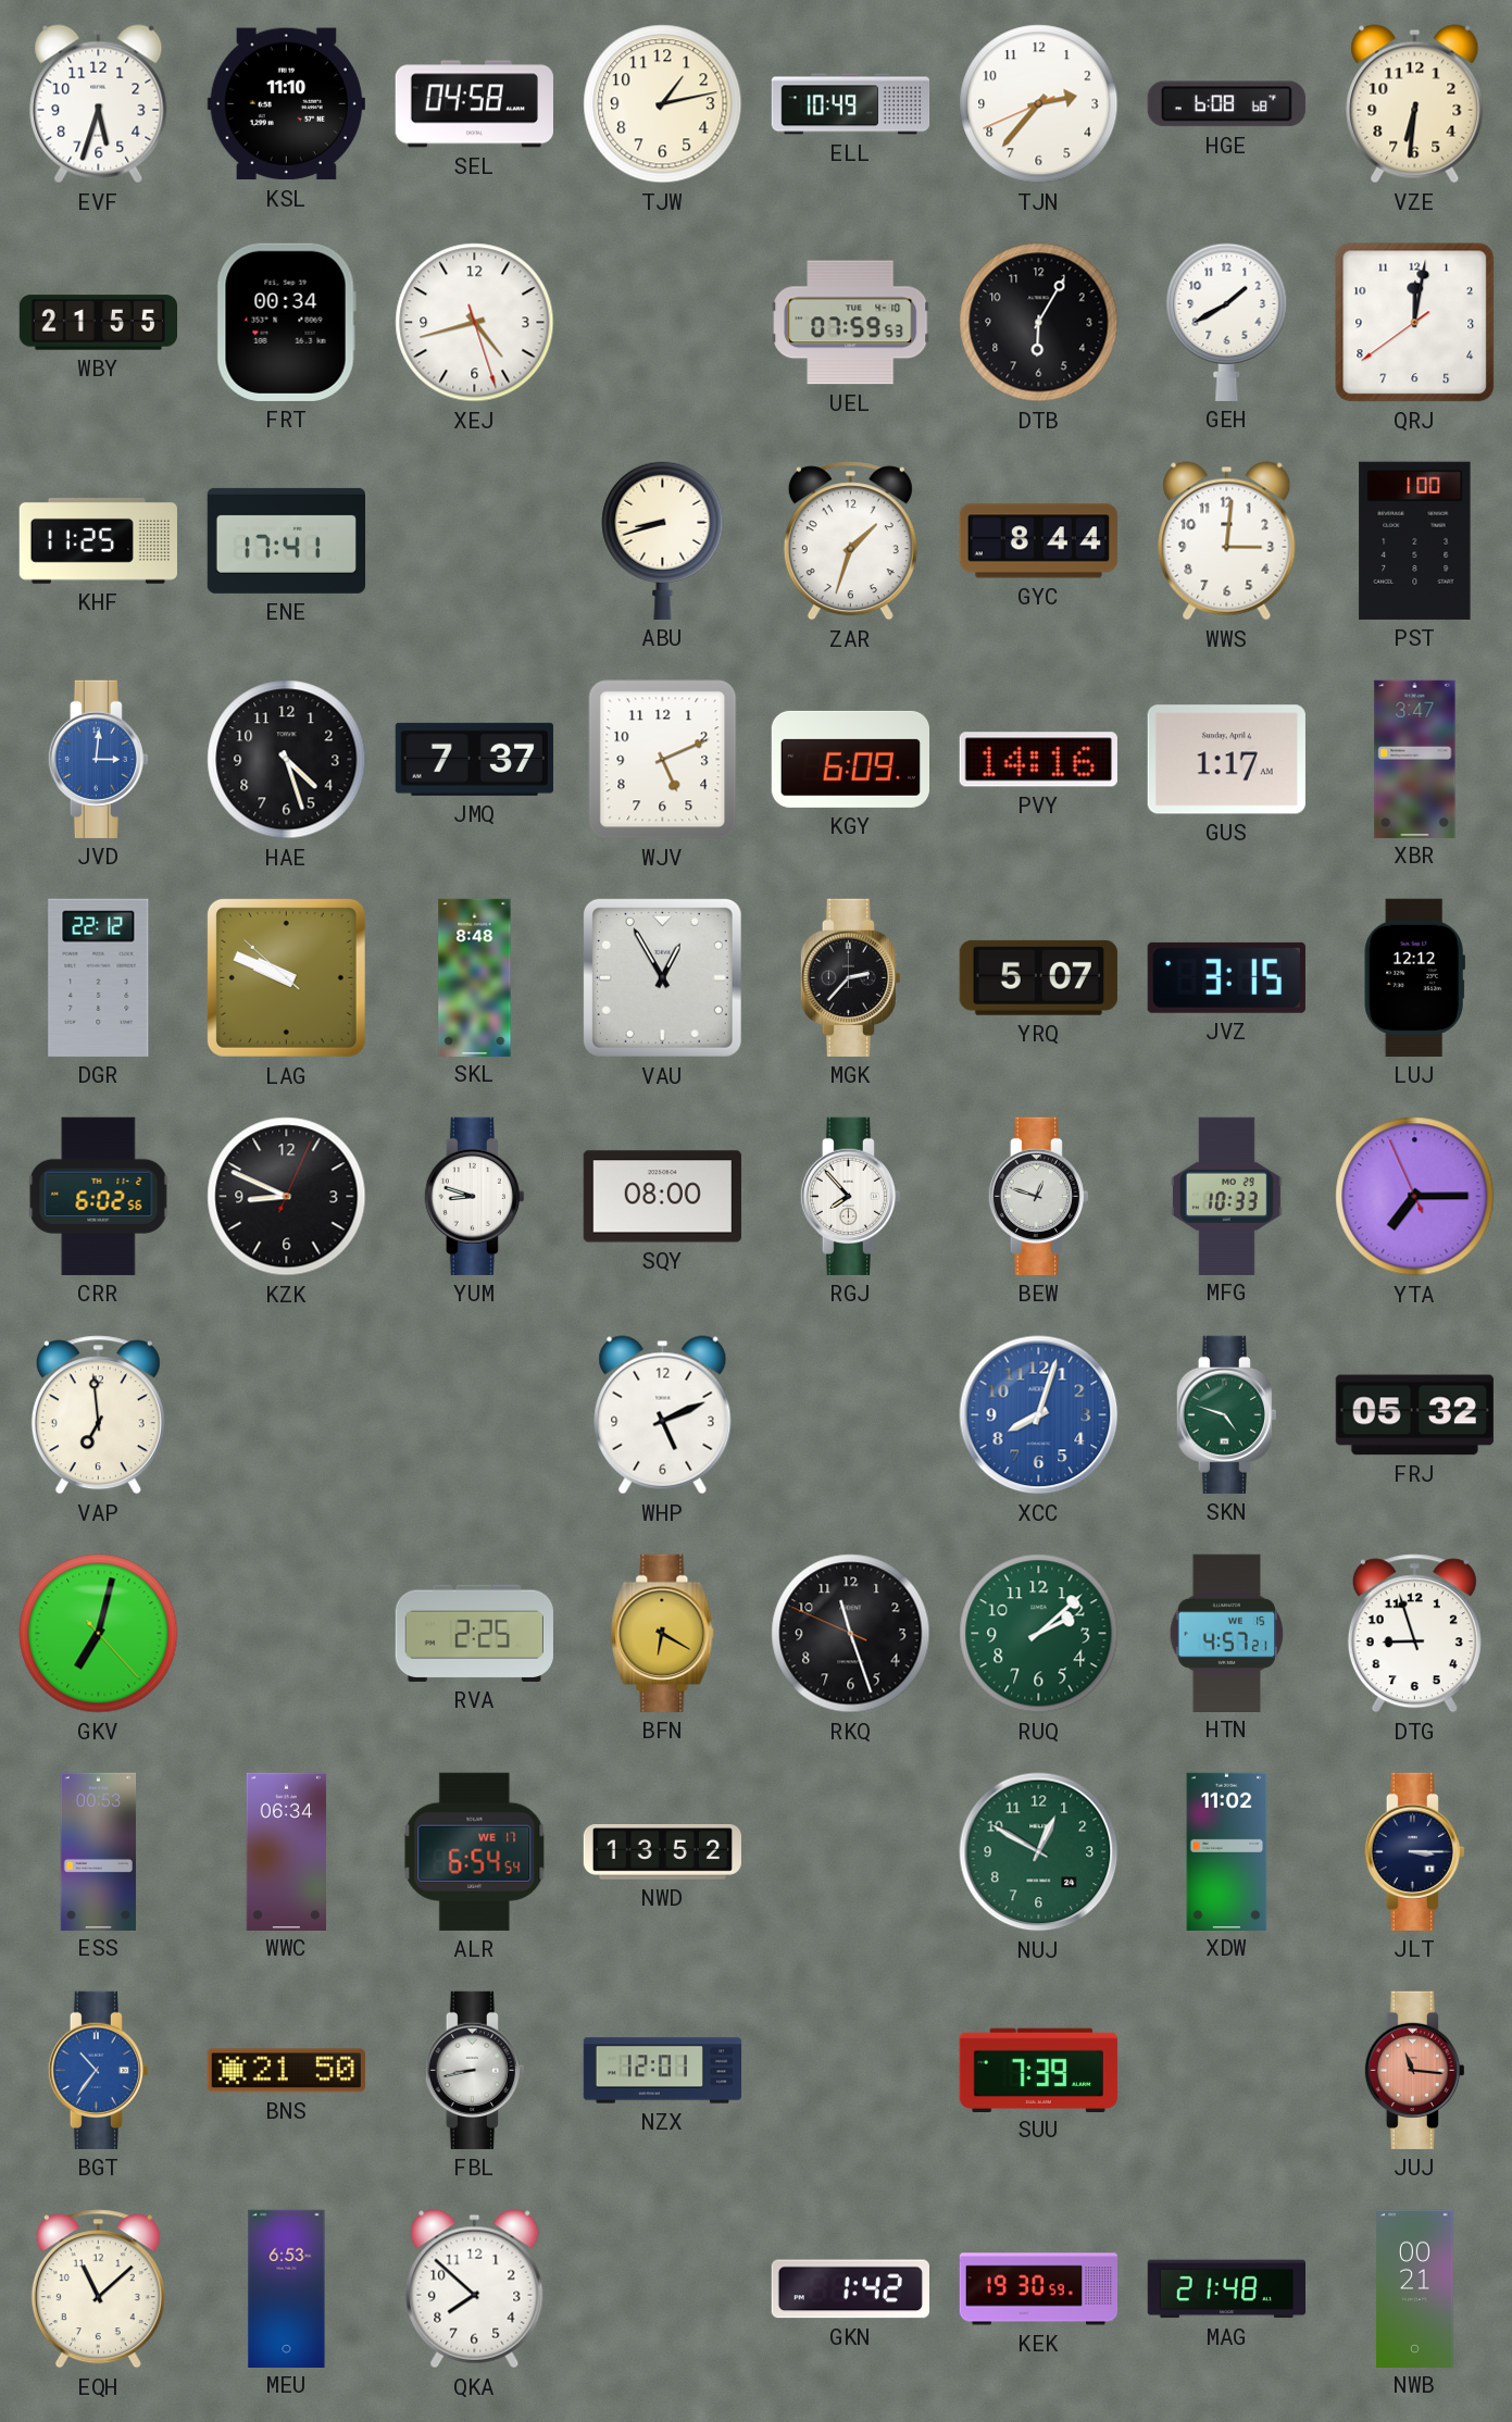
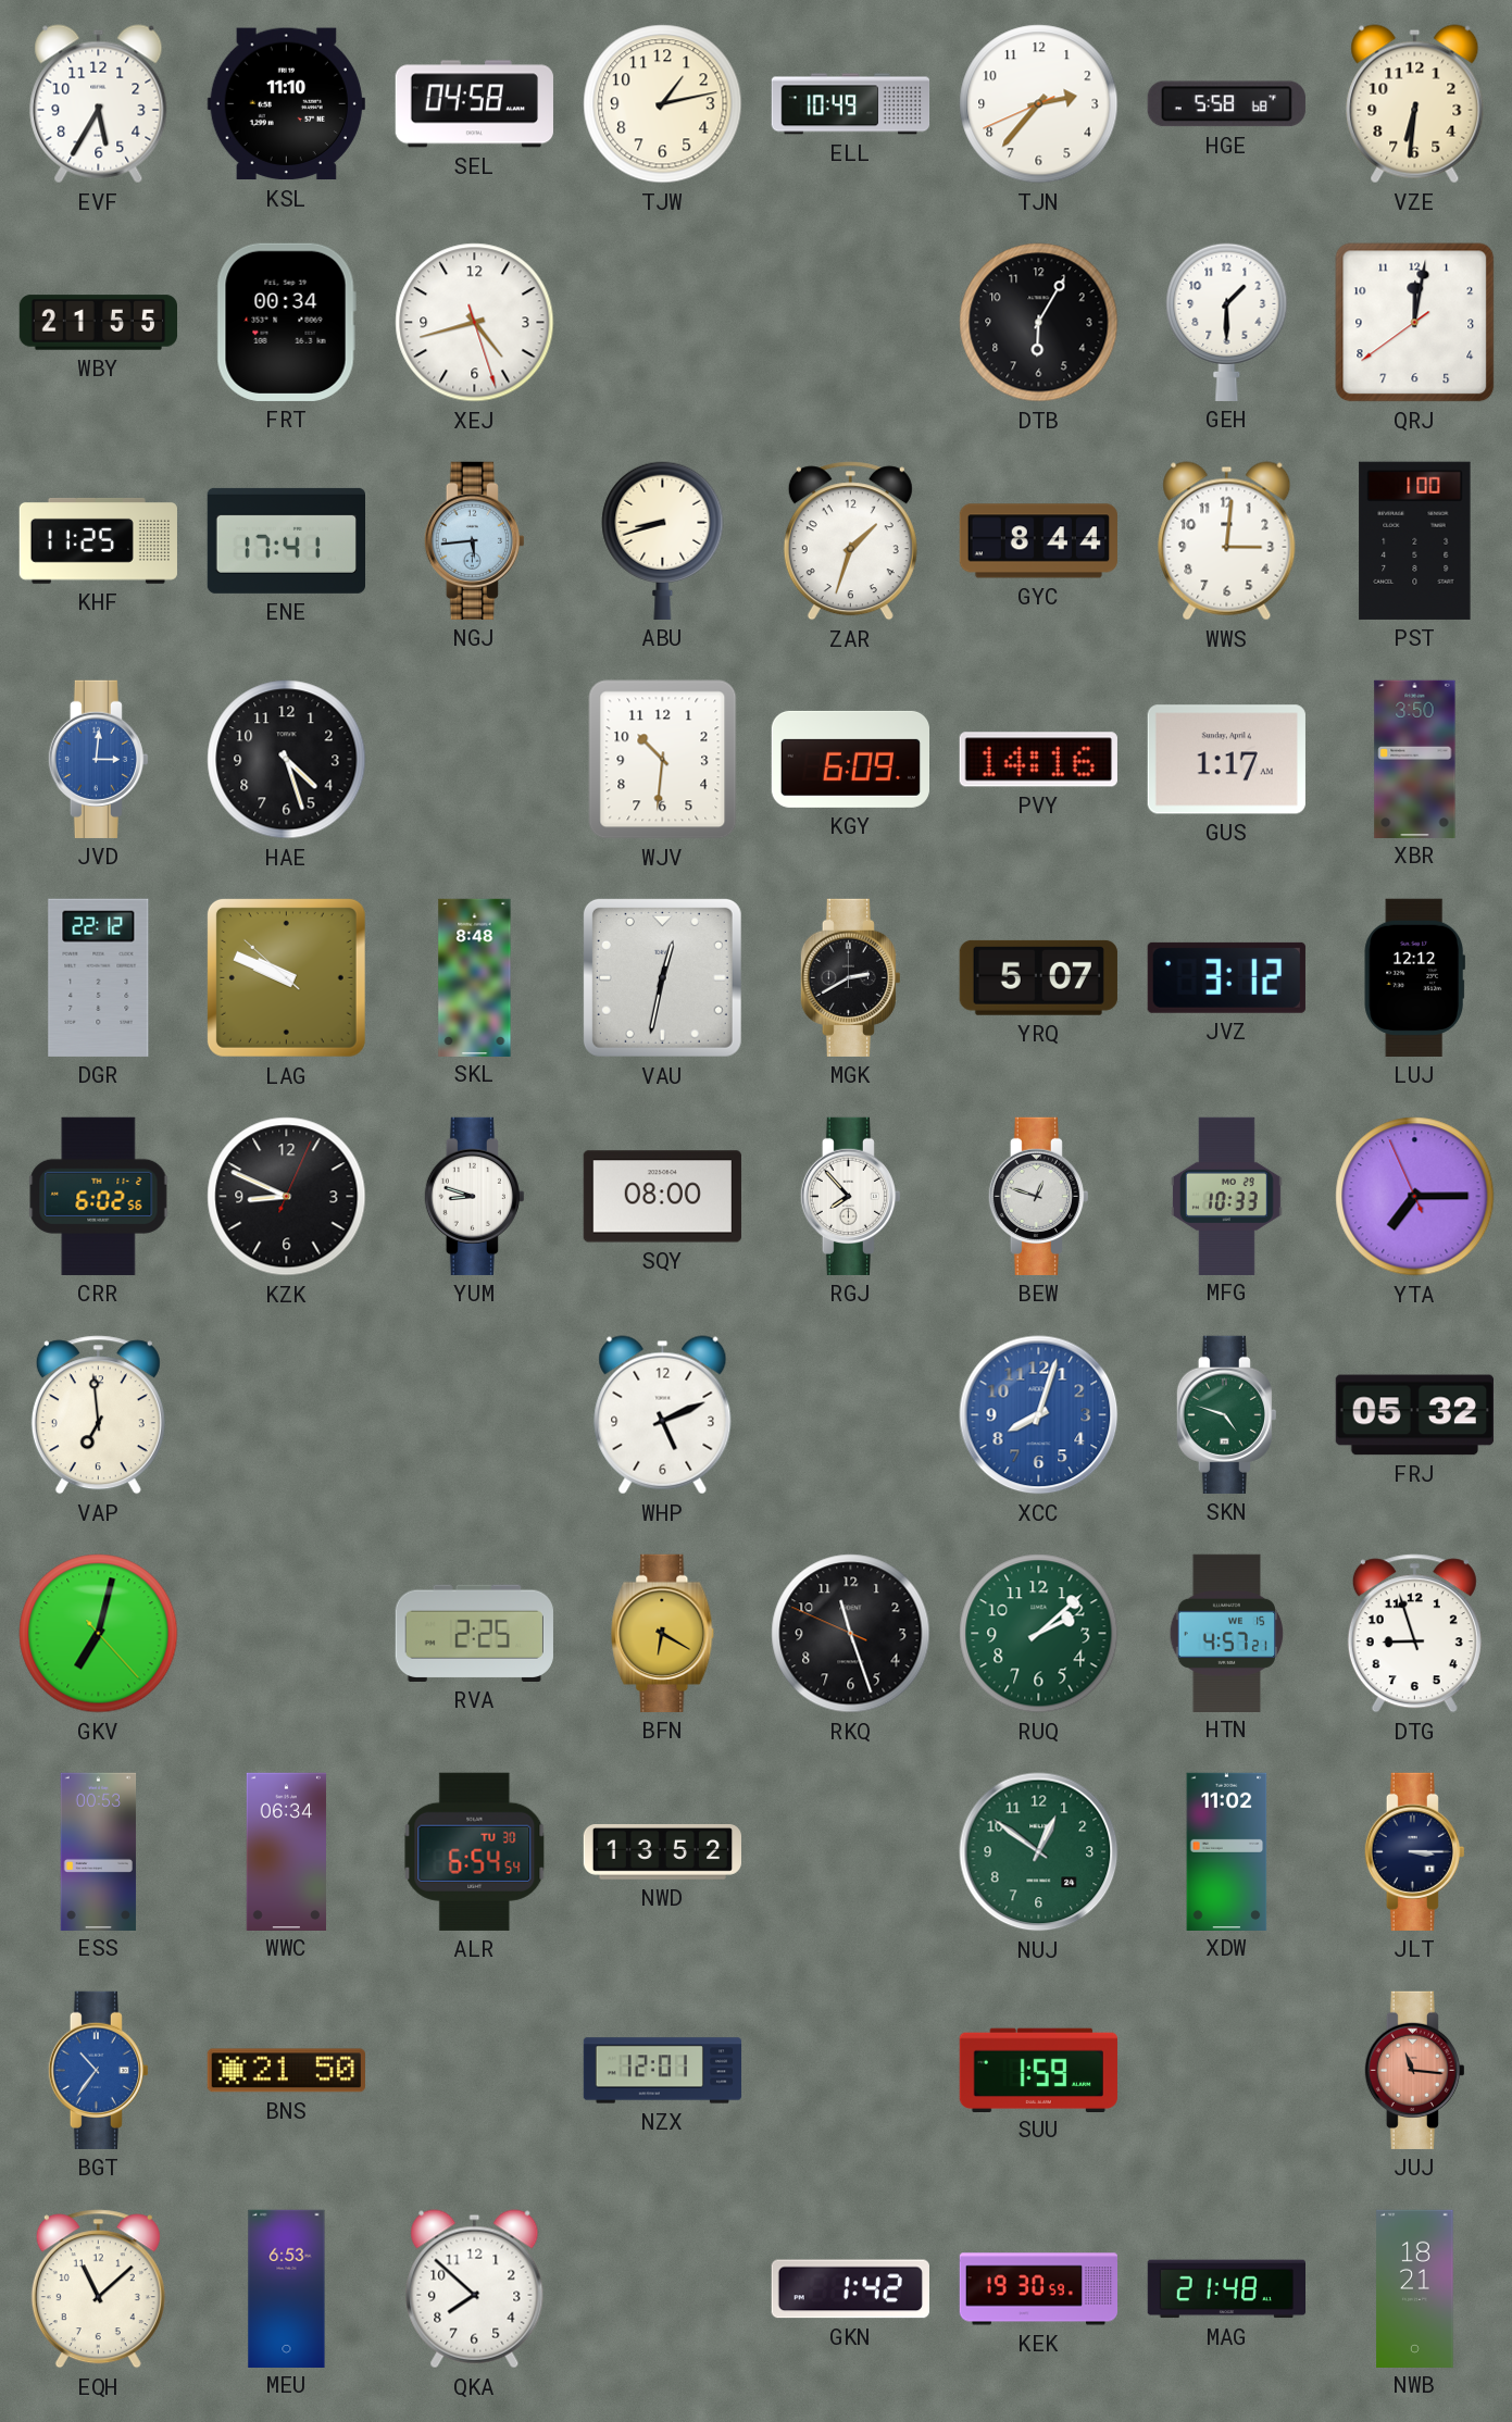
EVF: 5:33 -> 5:35 (99, 104)
HGE: 6:08 -> 5:58 (1226, 104)
UEL: 07:59 -> none (851, 323)
GEH: 1:40 -> 1:30 (1227, 322)
NGJ: none -> 5:44 (474, 540)
JMQ: 7:37 -> none (474, 759)
WJV: 5:11 -> 10:31 (663, 760)
XBR: 3:47 -> 3:50 (1415, 759)
VAU: 12:55 -> 12:32 (662, 977)
MGK: 2:37 -> 2:40 (850, 977)
JVZ: 3:15 -> 3:12 (1226, 977)
ALR date: WE 17 -> TU 30 (475, 1851)
NUJ: 12:50 -> 12:51 (1039, 1852)
FBL: 8:43 -> none (474, 2070)
SUU: 7:39 -> 1:59 (1038, 2070)
NWB: 00:21 -> 18:21 (1415, 2288)
